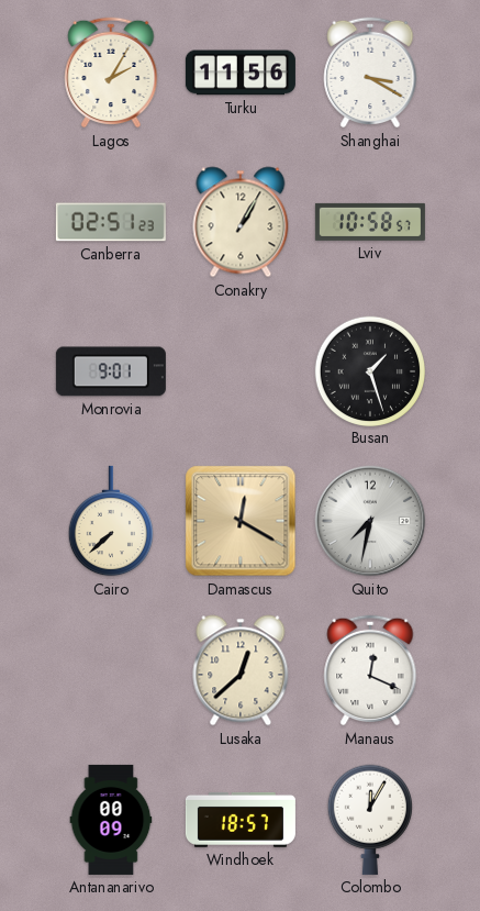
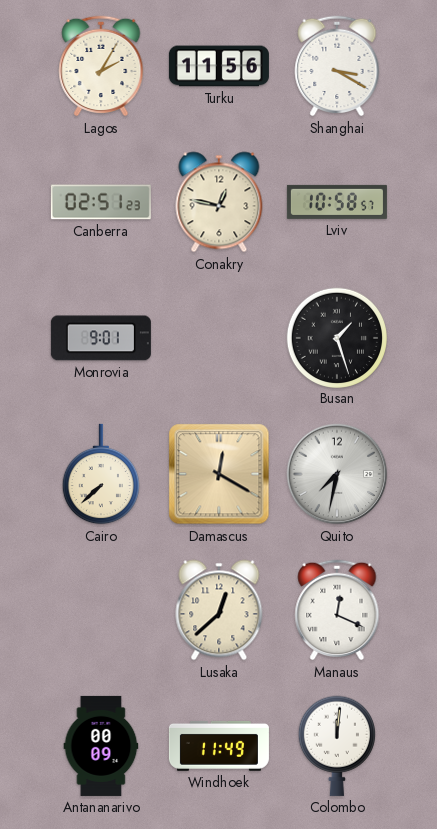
Conakry: 1:05 -> 12:47 (219, 202)
Windhoek: 18:57 -> 11:49 (219, 746)
Colombo: 12:05 -> 12:01 (336, 746)
